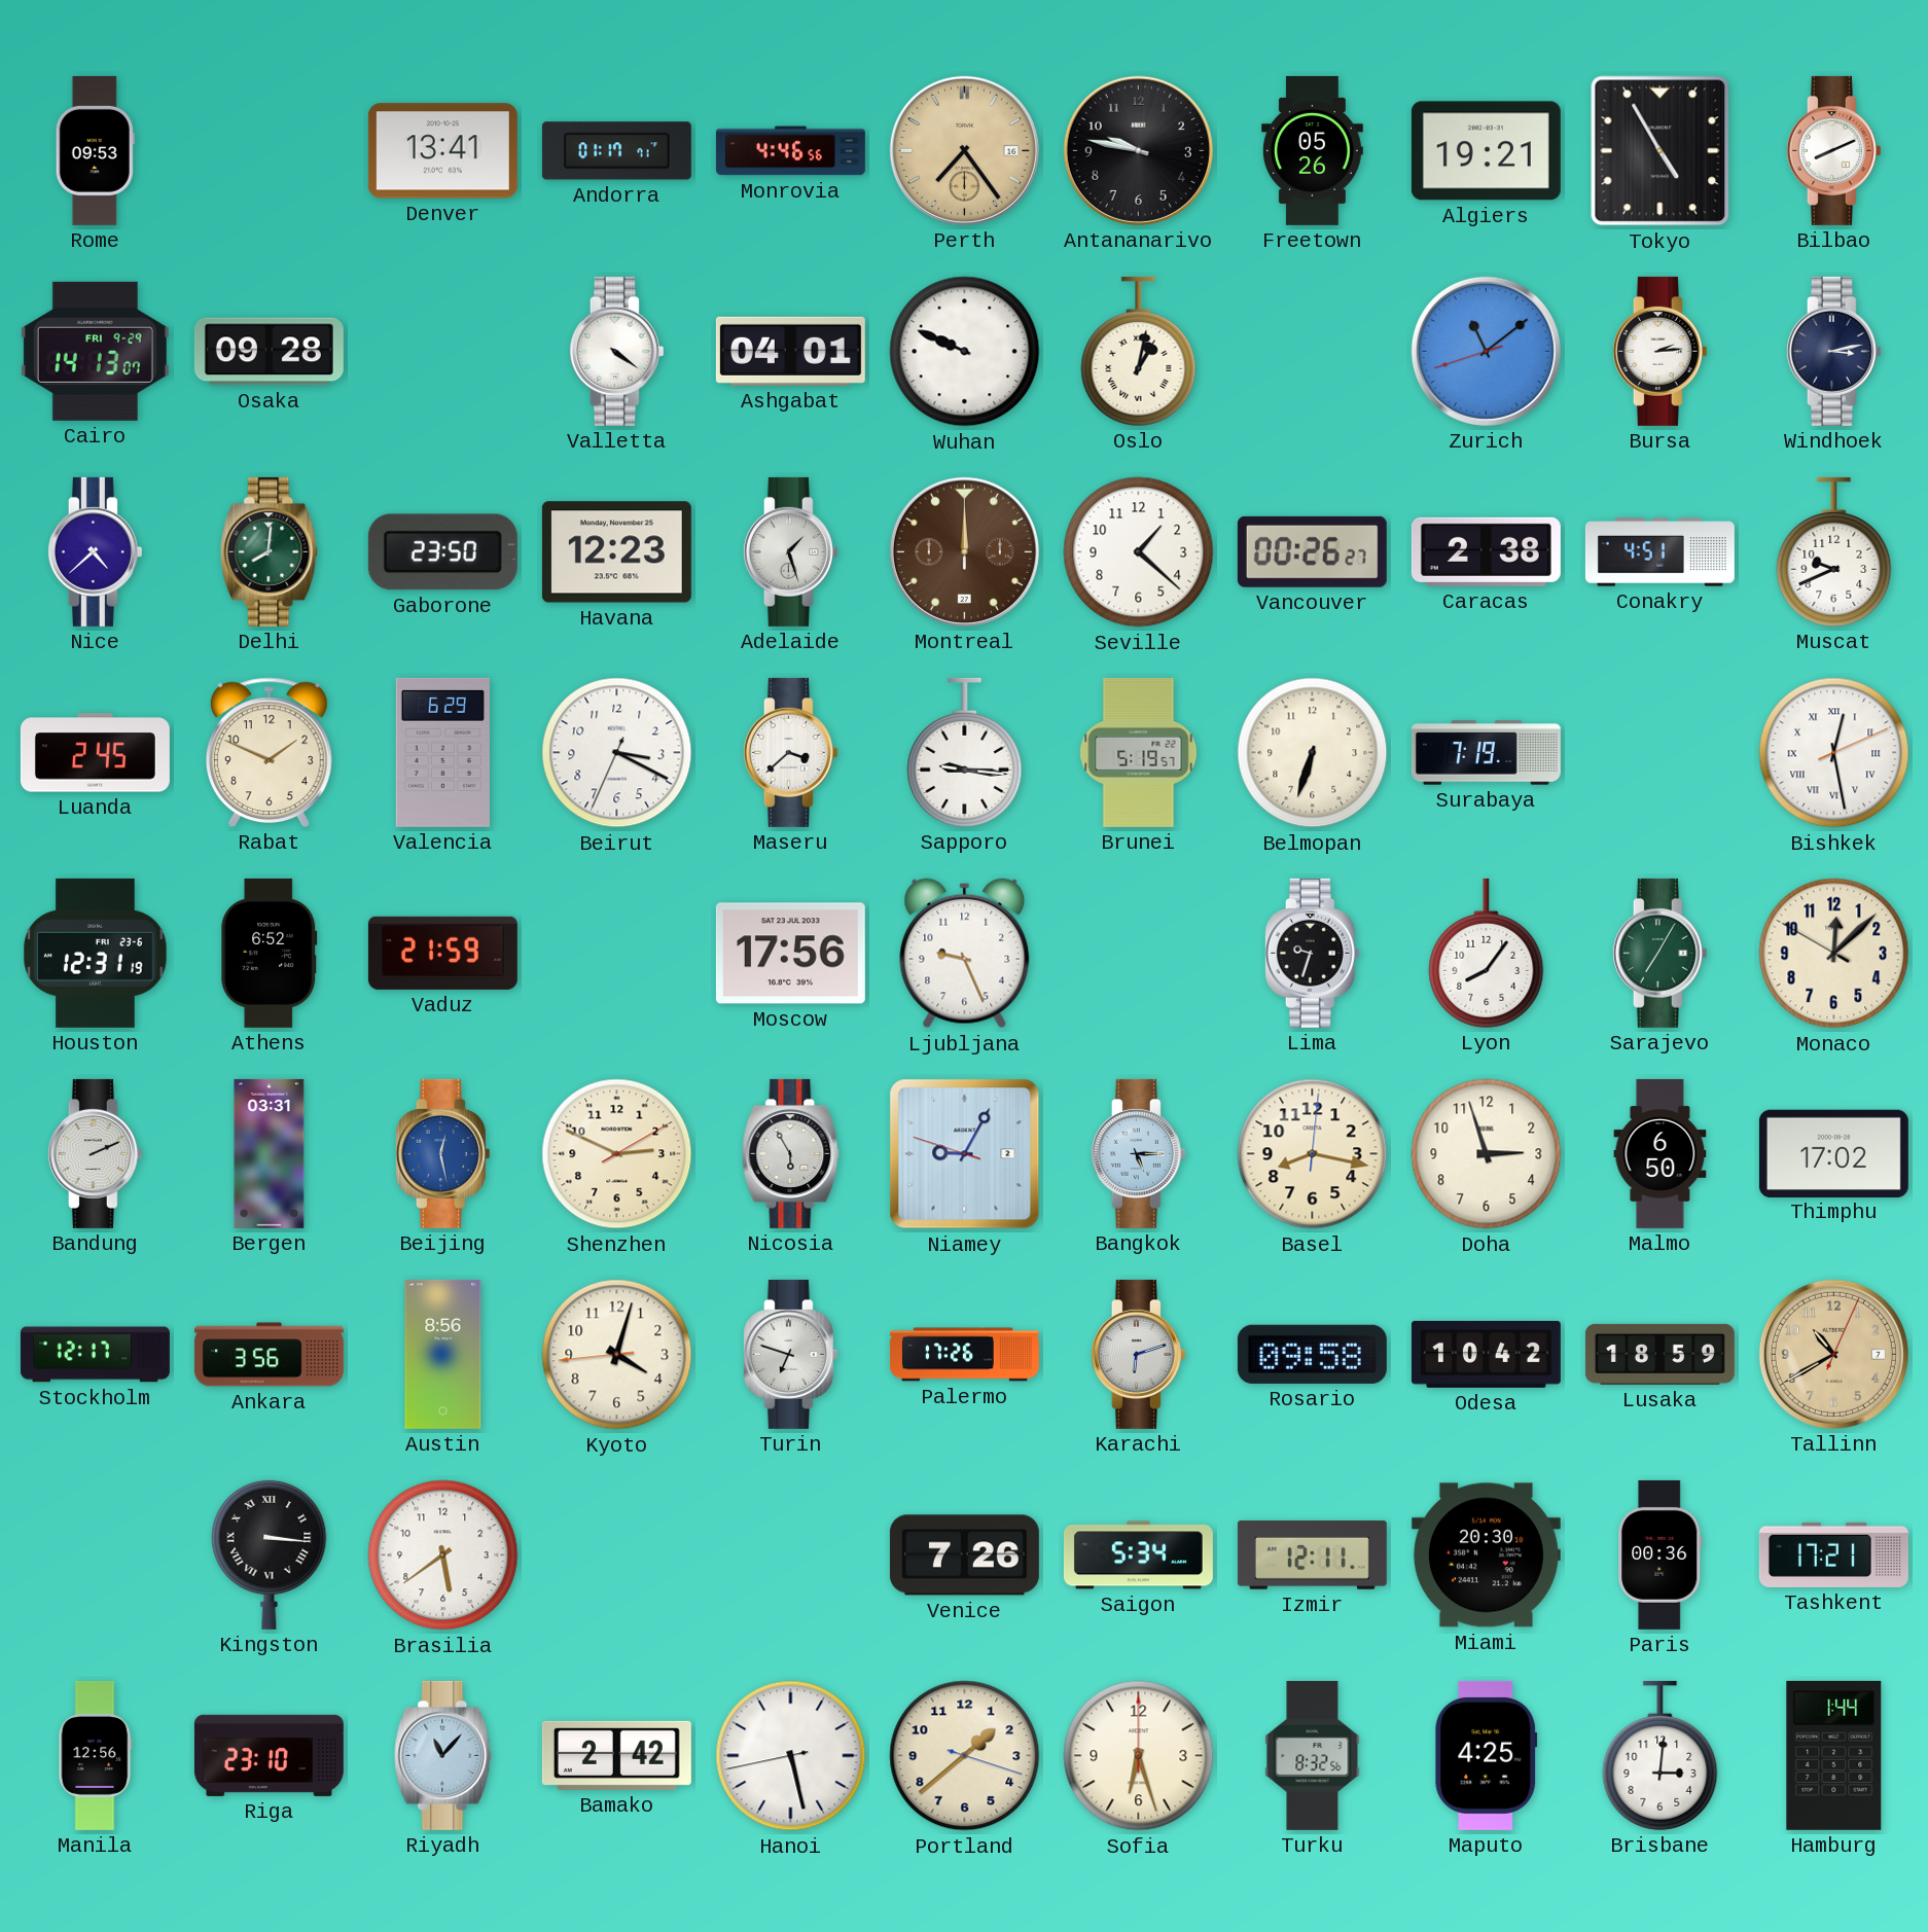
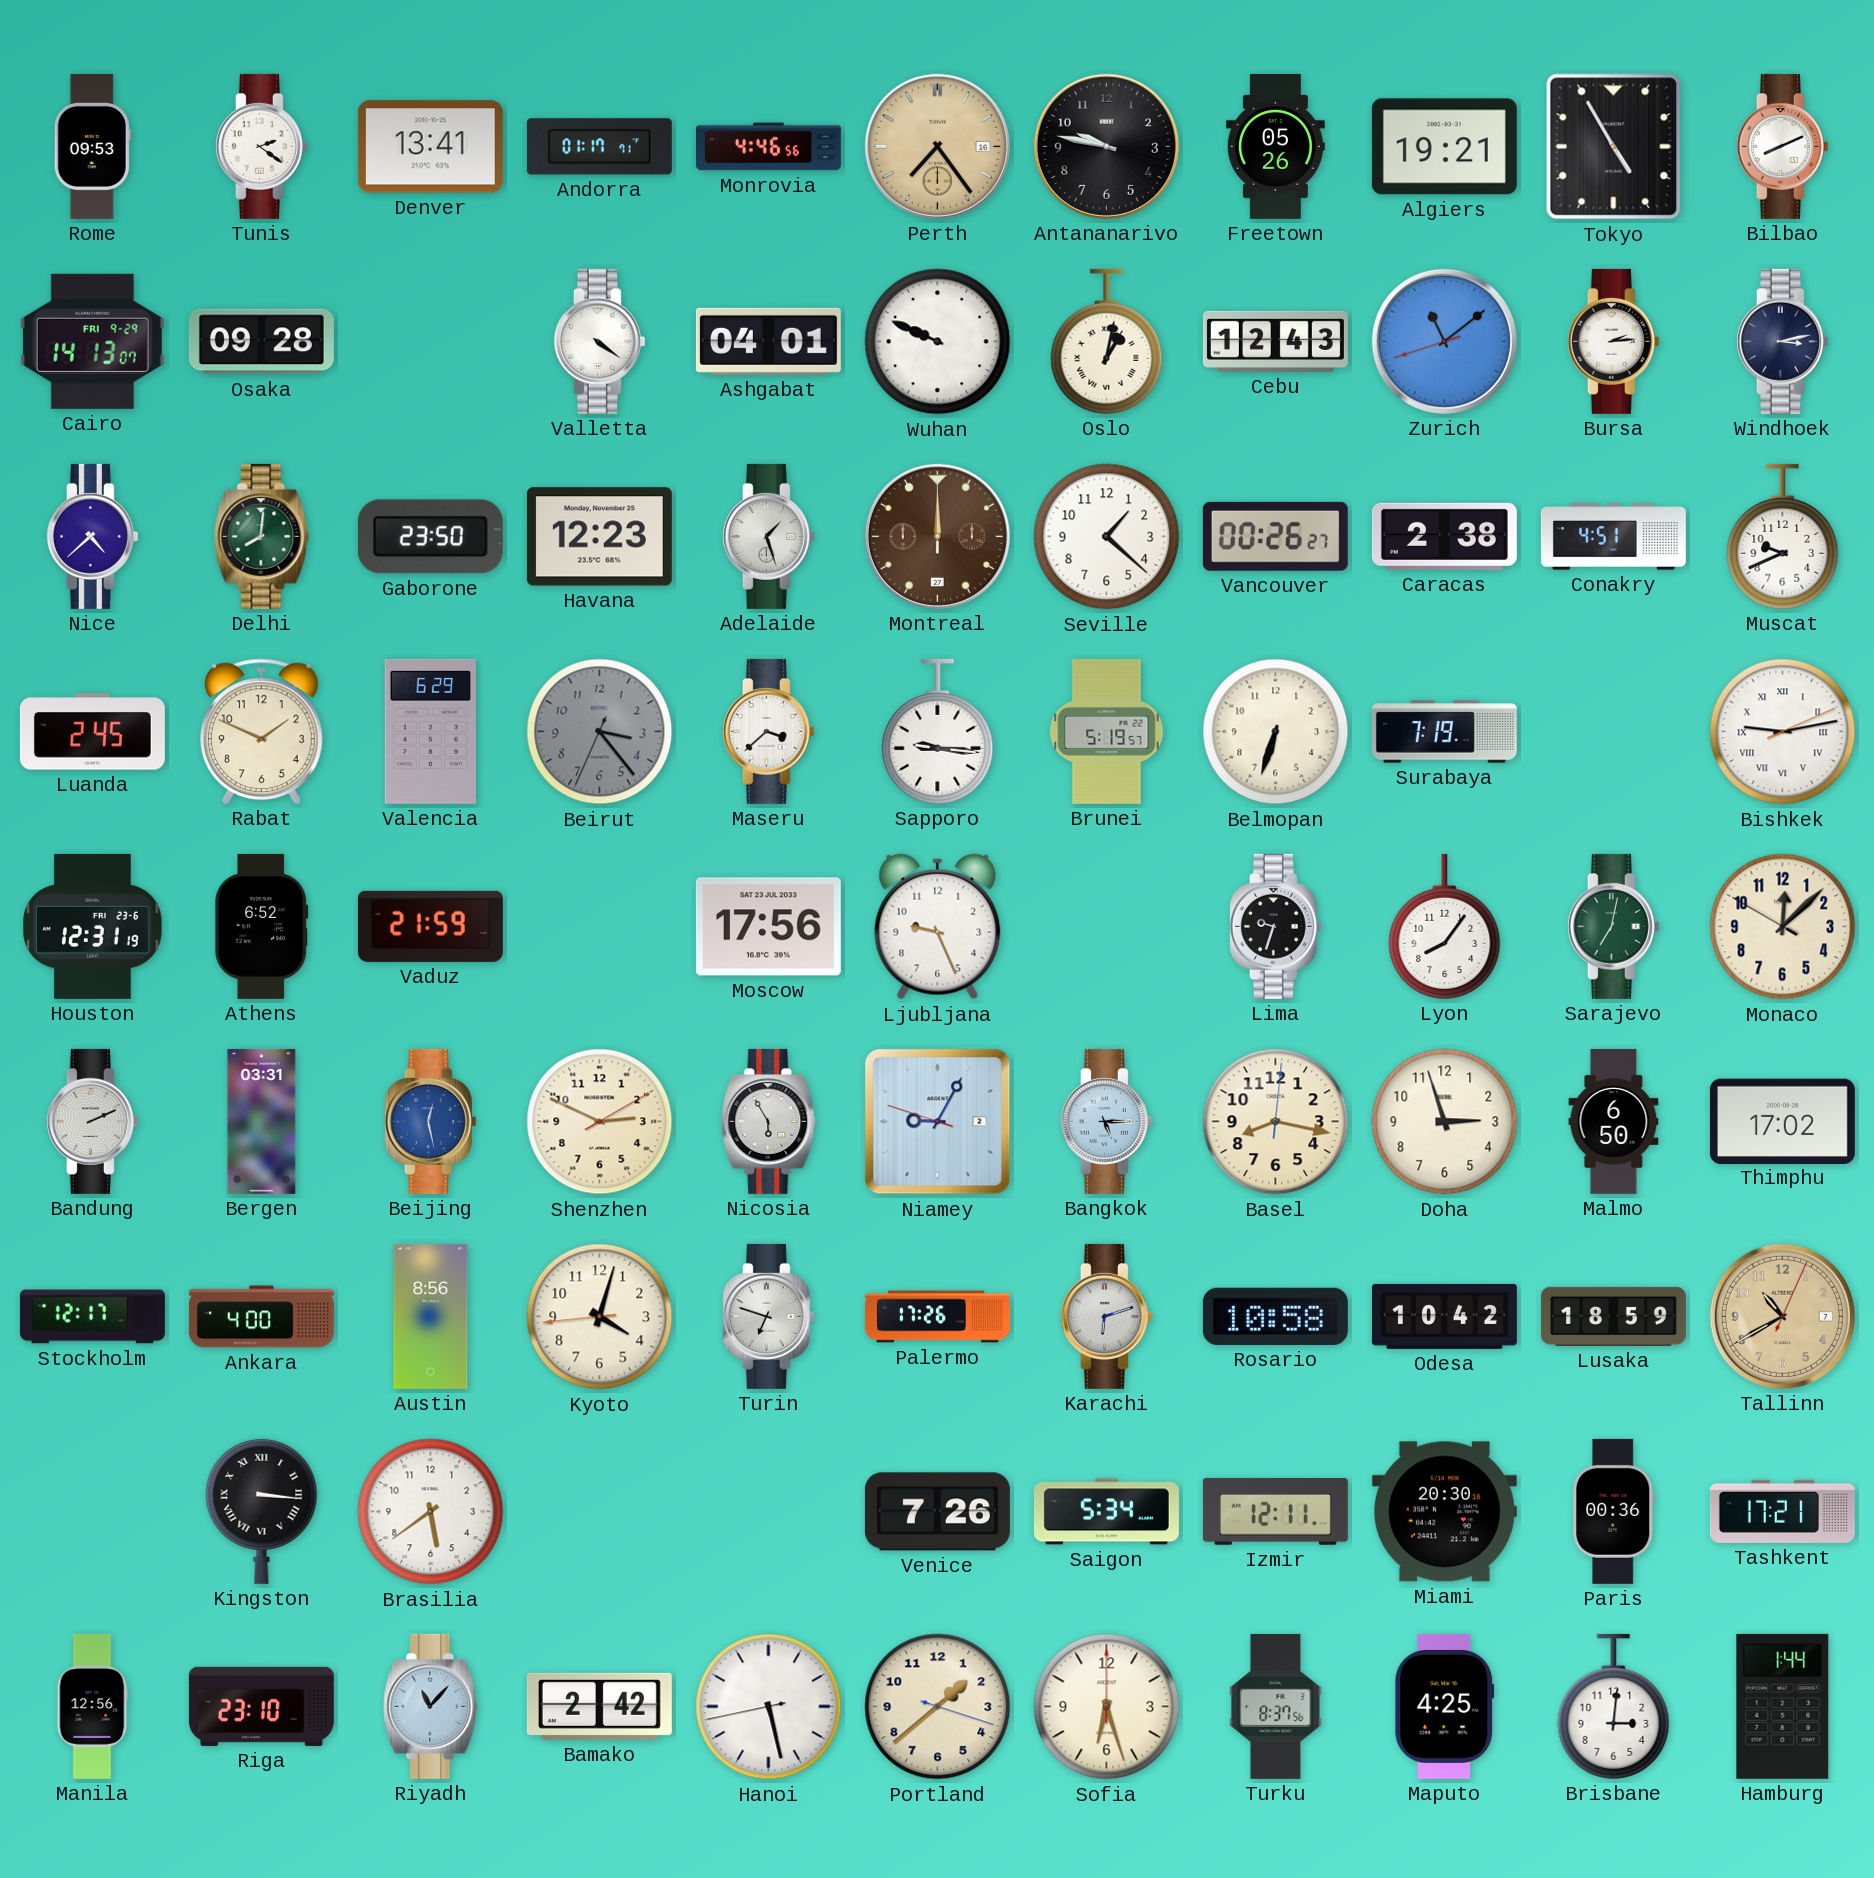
Tunis: none -> 2:21 (261, 146)
Cebu: none -> 12:43 (1275, 341)
Beirut: 3:19 -> 3:23 (600, 732)
Beirut dial: white -> grey (600, 732)
Bishkek: 12:28 -> 9:13 (1783, 732)
Sarajevo: 7:05 -> 7:02 (1613, 926)
Ankara: 3:56 -> 4:00 (261, 1317)
Rosario: 09:58 -> 10:58 (1275, 1316)
Turku: 8:32 -> 8:37 (1276, 1706)
